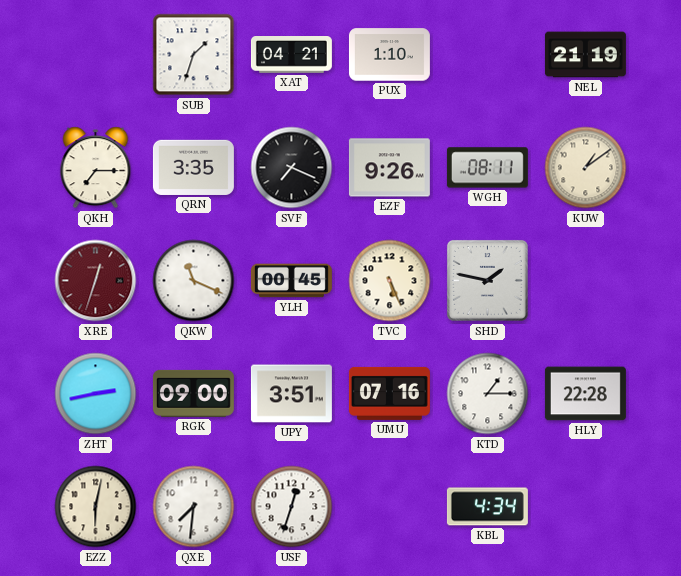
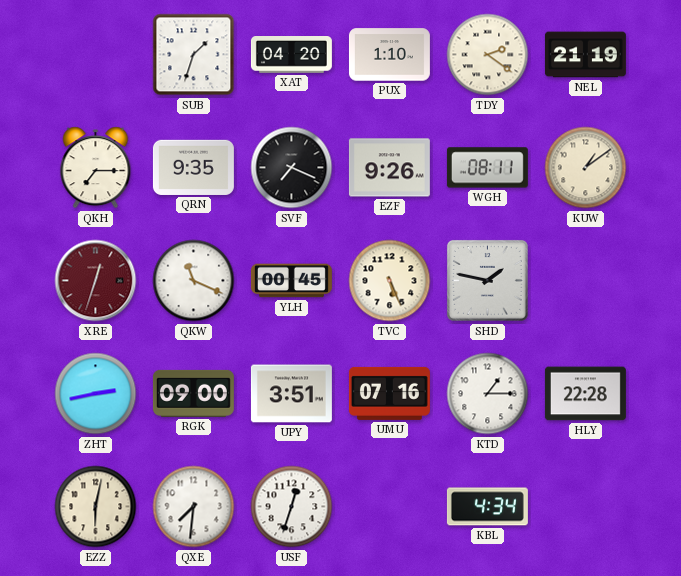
XAT: 04:21 -> 04:20 (291, 55)
TDY: none -> 2:21 (488, 55)
QRN: 3:35 -> 9:35 (193, 167)
